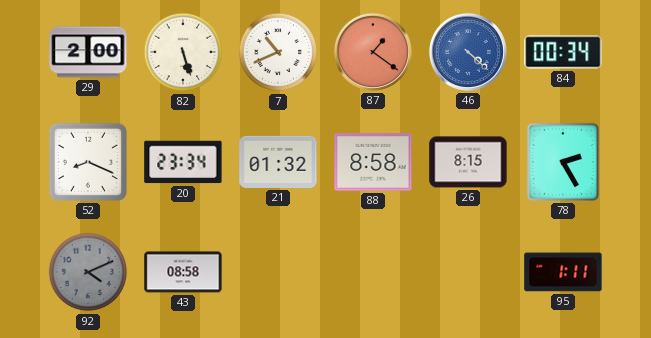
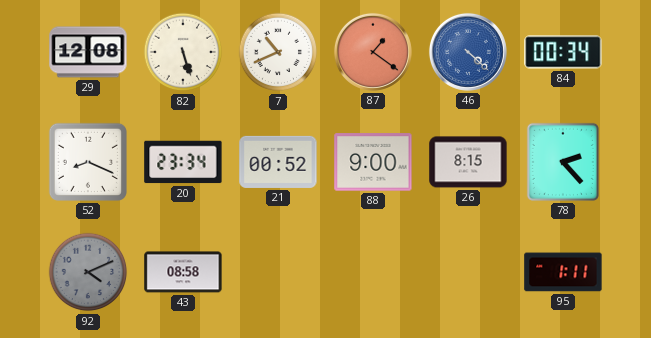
29: 2:00 -> 12:08 (88, 52)
21: 01:32 -> 00:52 (278, 162)
88: 8:58 -> 9:00 (373, 162)
78: 2:25 -> 2:23 (563, 162)
